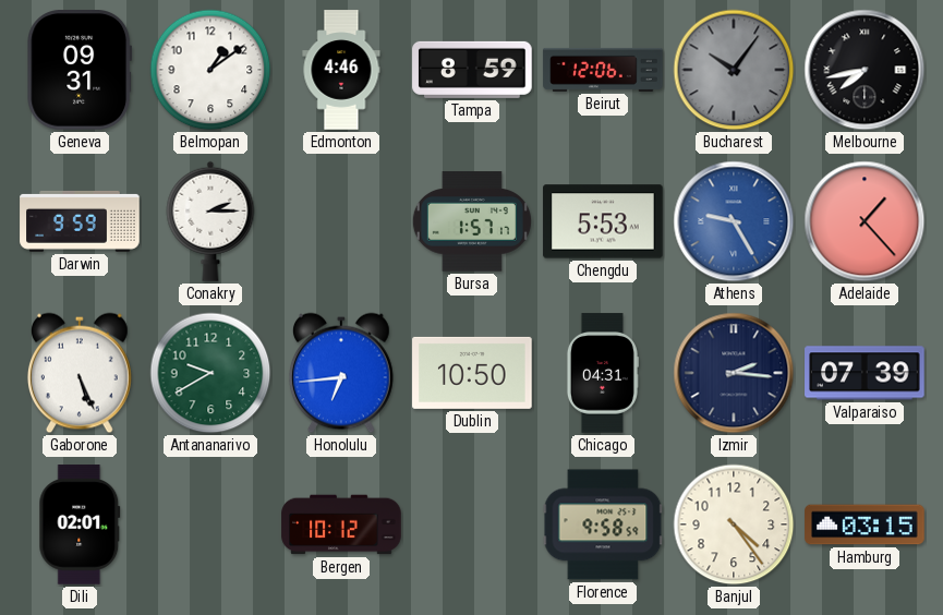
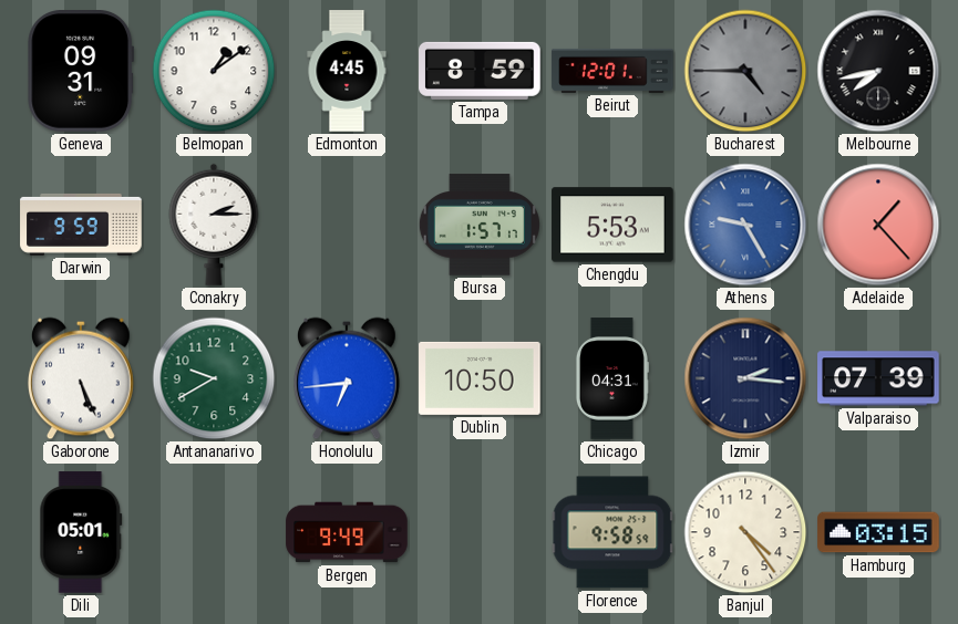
Edmonton: 4:46 -> 4:45 (347, 71)
Beirut: 12:06 -> 12:01 (612, 71)
Bucharest: 10:06 -> 4:45 (745, 71)
Dili: 02:01 -> 05:01 (81, 532)
Bergen: 10:12 -> 9:49 (347, 532)
